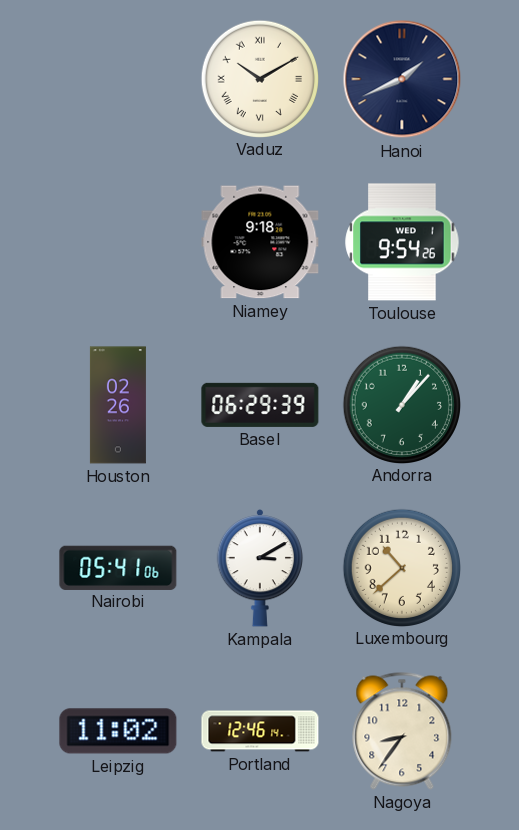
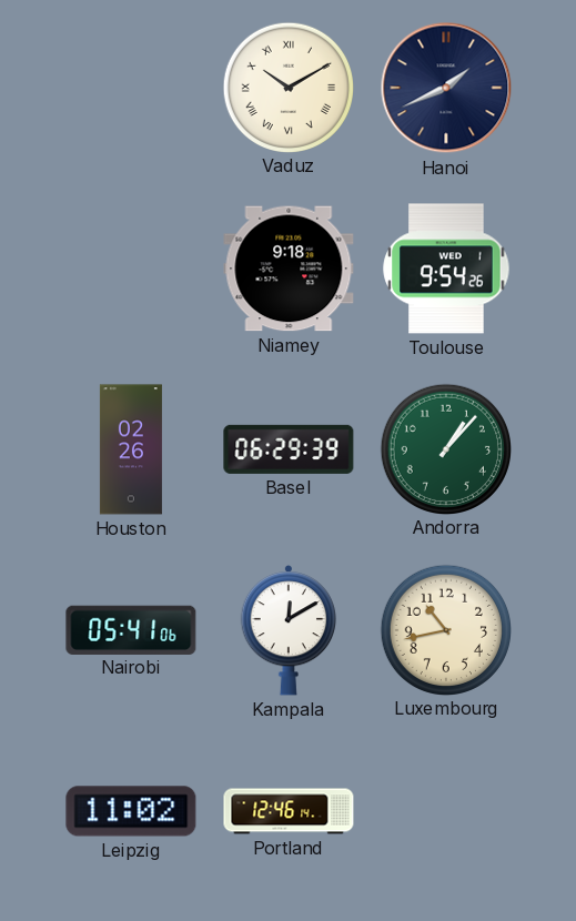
Kampala: 3:10 -> 12:10 (289, 631)
Luxembourg: 10:38 -> 10:43 (445, 629)
Nagoya: 8:36 -> none (402, 731)
